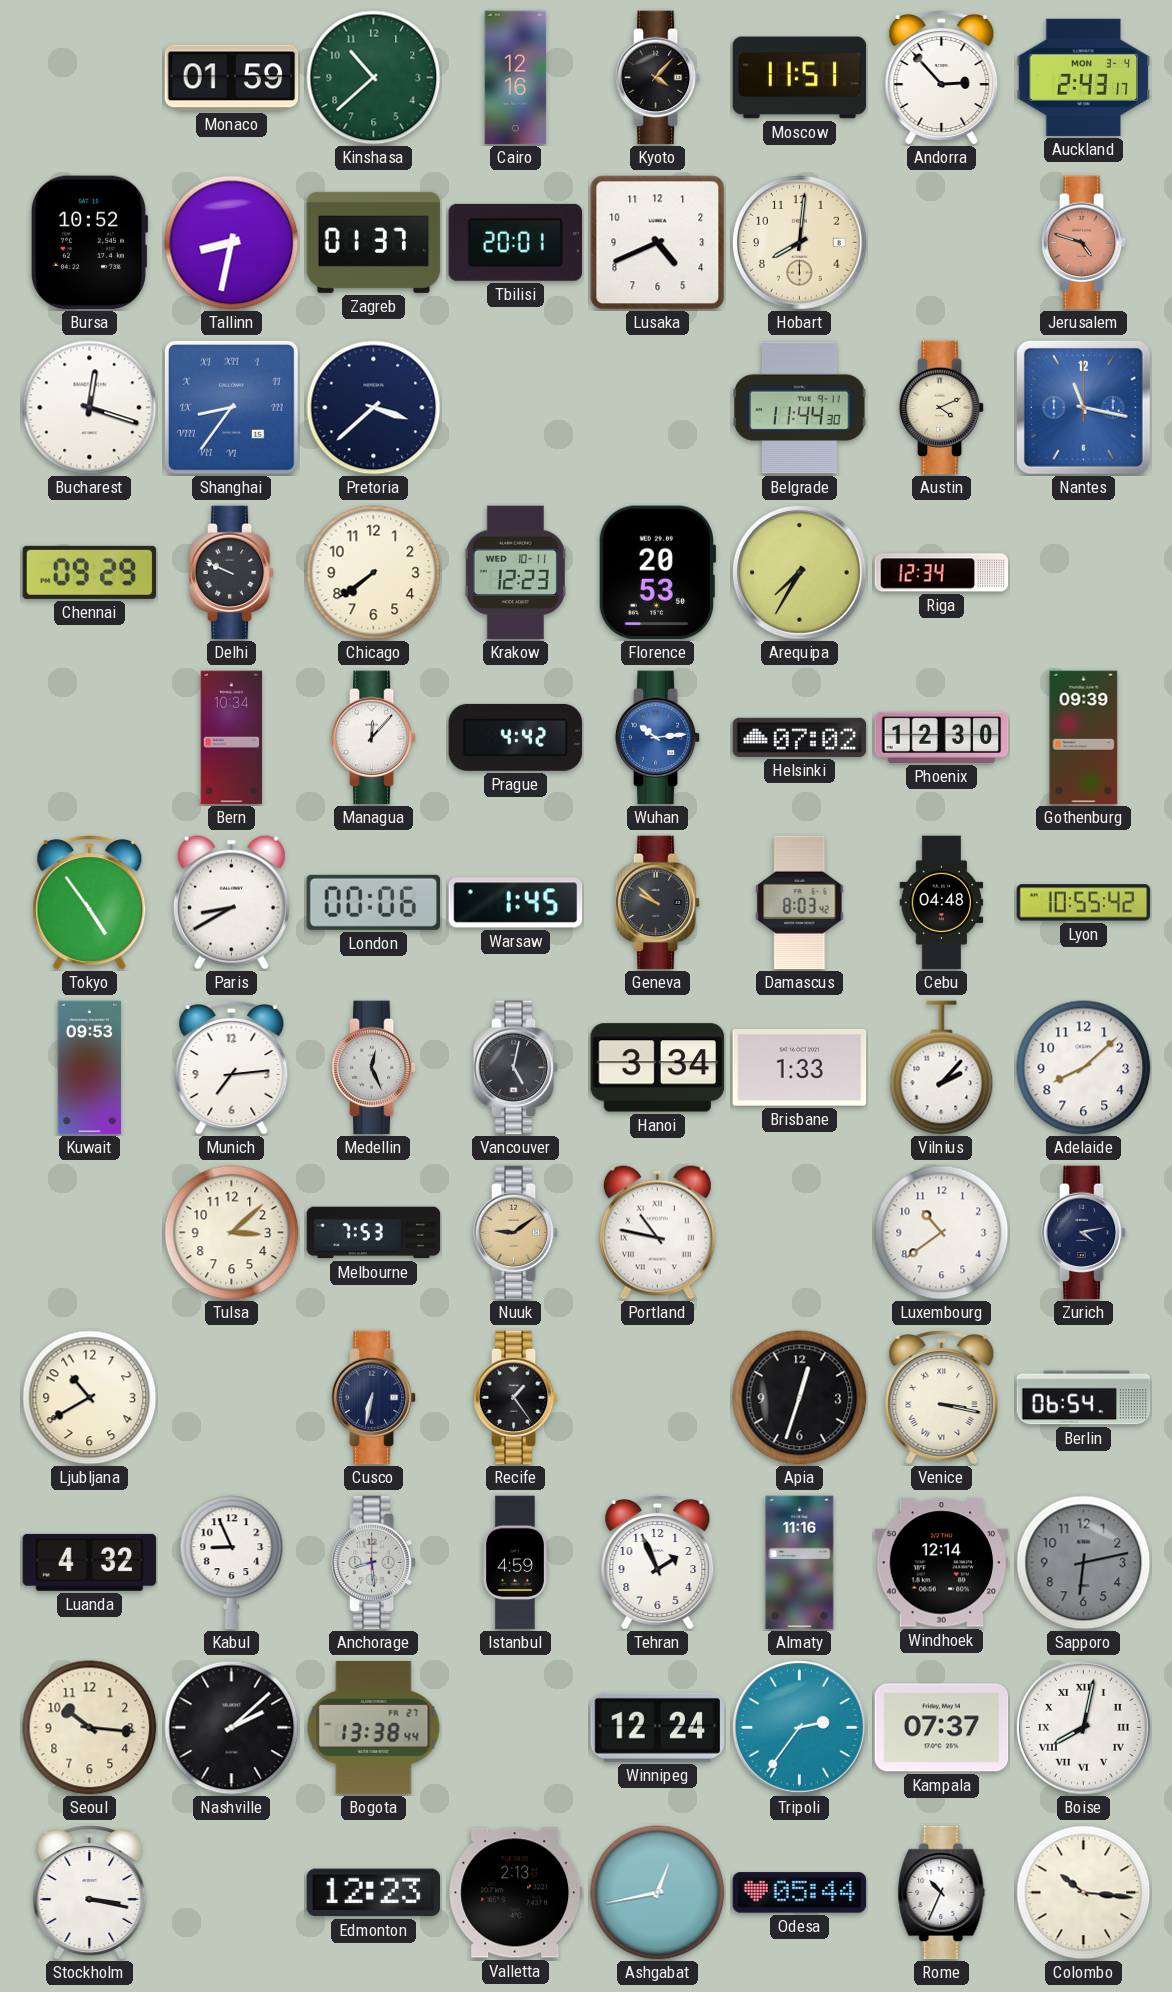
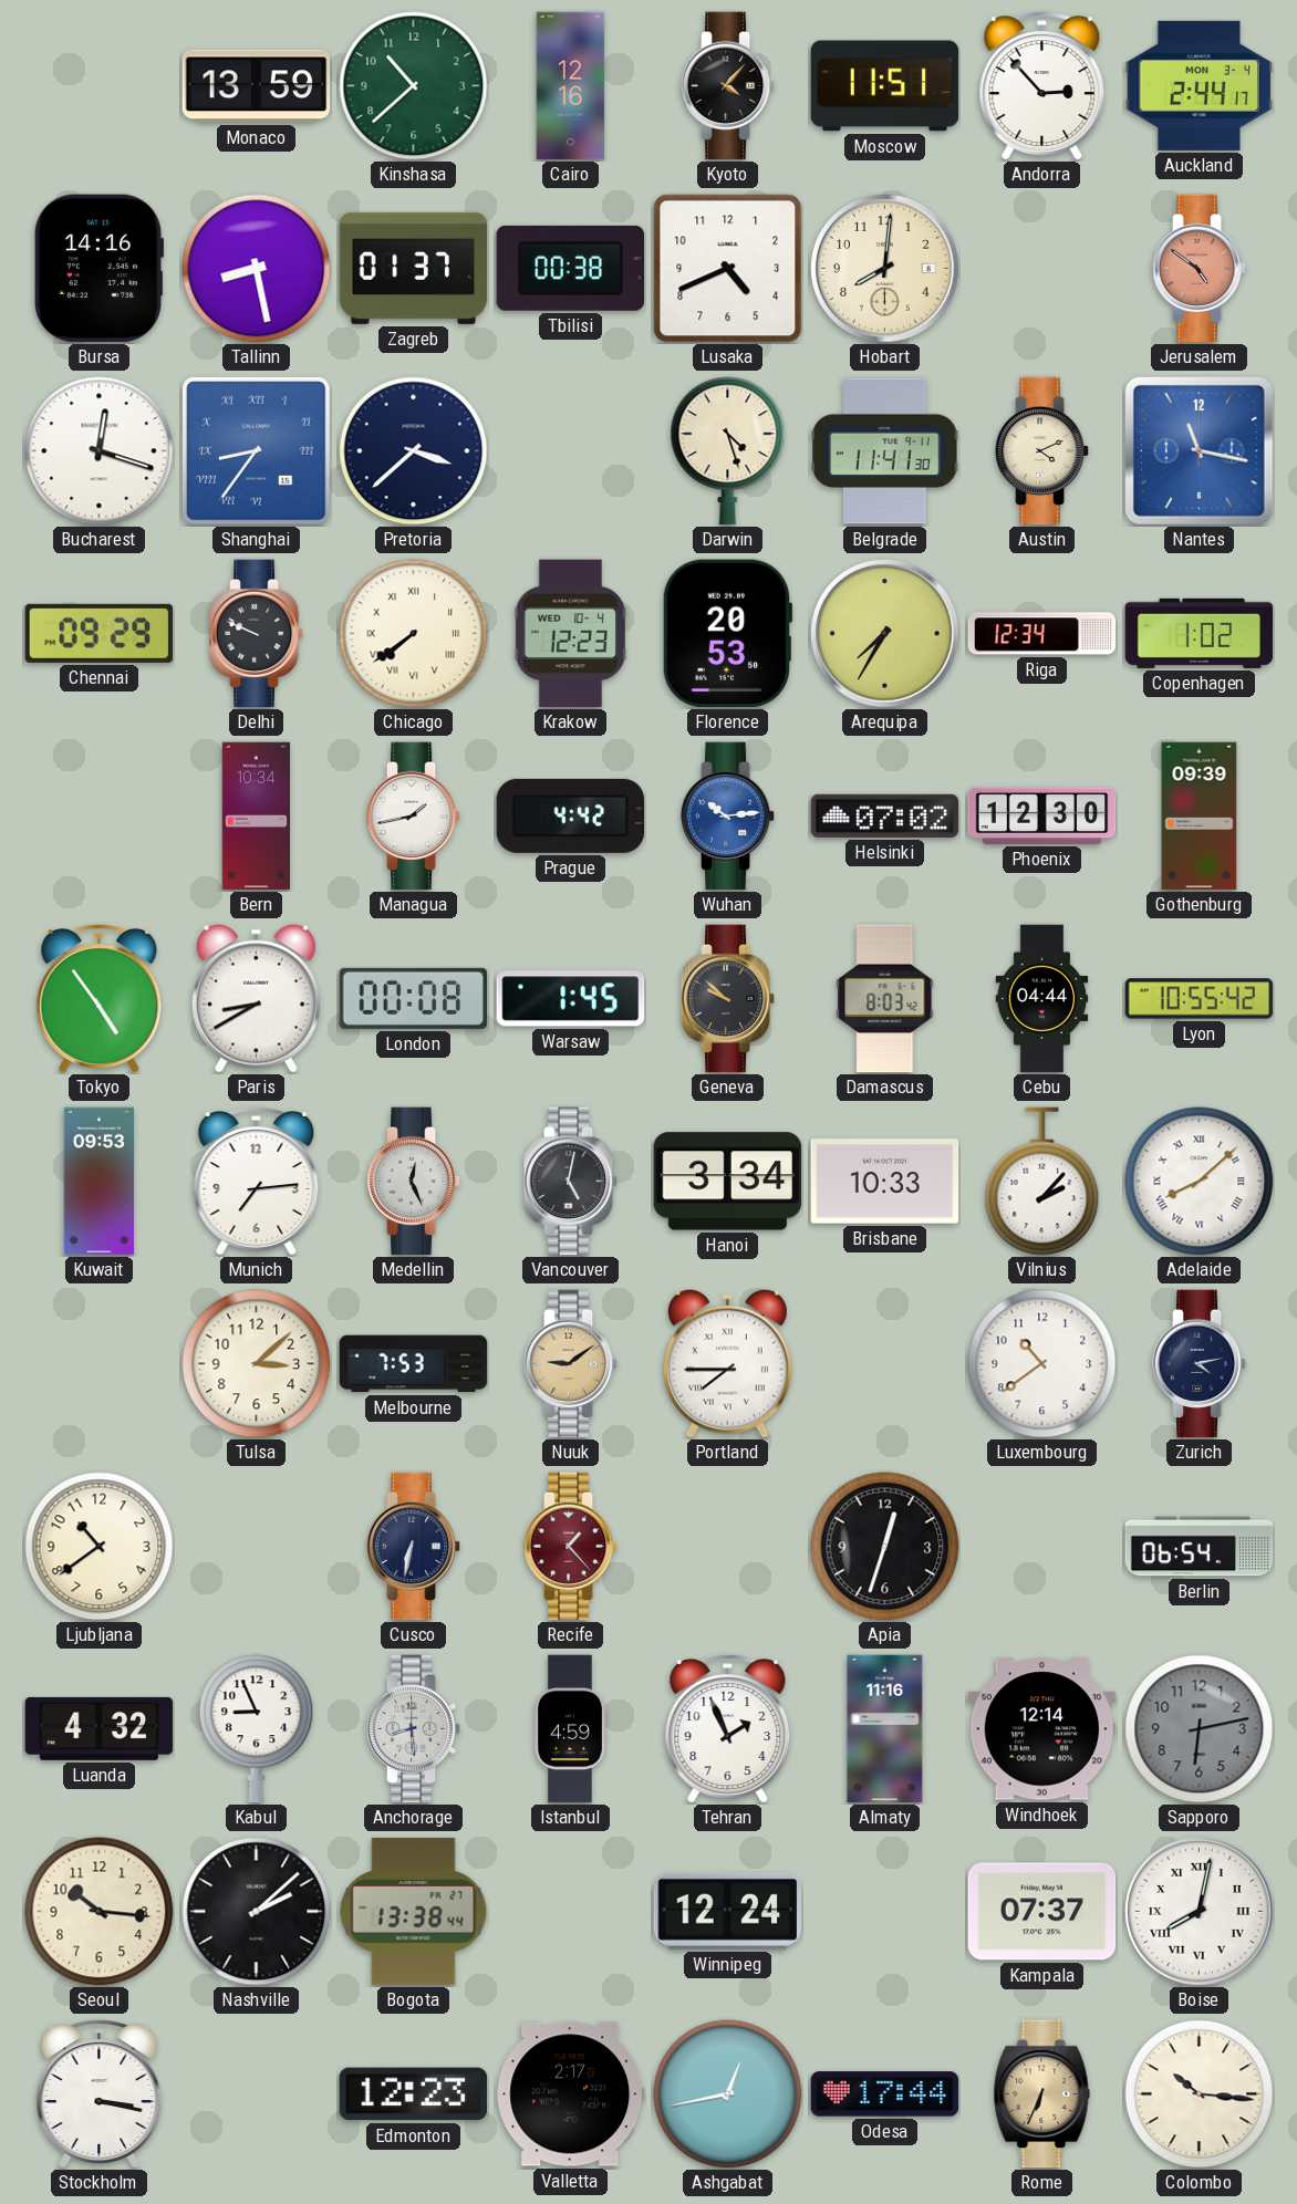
Monaco: 01:59 -> 13:59 (257, 86)
Auckland: 2:43 -> 2:44 (1200, 85)
Bursa: 10:52 -> 14:16 (97, 269)
Tallinn: 8:32 -> 8:28 (257, 269)
Tbilisi: 20:01 -> 00:38 (570, 268)
Jerusalem: 4:48 -> 4:51 (1200, 269)
Darwin: none -> 4:27 (728, 451)
Belgrade: 11:44 -> 11:41 (885, 451)
Chicago numerals: Arabic -> Roman (414, 634)
Krakow date: WED 10-11 -> WED 10-4 (570, 634)
Copenhagen: none -> 1:02 (1200, 633)
Managua: 12:07 -> 1:43 (414, 817)
London: 00:06 -> 00:08 (414, 998)
Cebu: 04:48 -> 04:44 (1042, 999)
Brisbane: 1:33 -> 10:33 (885, 1182)
Adelaide numerals: Arabic -> Roman (1200, 1182)
Portland: 10:47 -> 7:45 (727, 1363)
Ljubljana: 10:40 -> 10:39 (100, 1547)
Recife: 1:24 -> 1:23 (571, 1547)
Recife dial: black -> burgundy (571, 1547)
Venice: 3:17 -> none (942, 1398)
Tripoli: 2:36 -> none (800, 1728)
Valletta: 2:13 -> 2:17 (571, 2094)
Odesa: 05:44 -> 17:44 (885, 2094)
Rome: 10:34 -> 6:34 (1042, 2094)
Rome dial: white -> champagne (1042, 2094)
